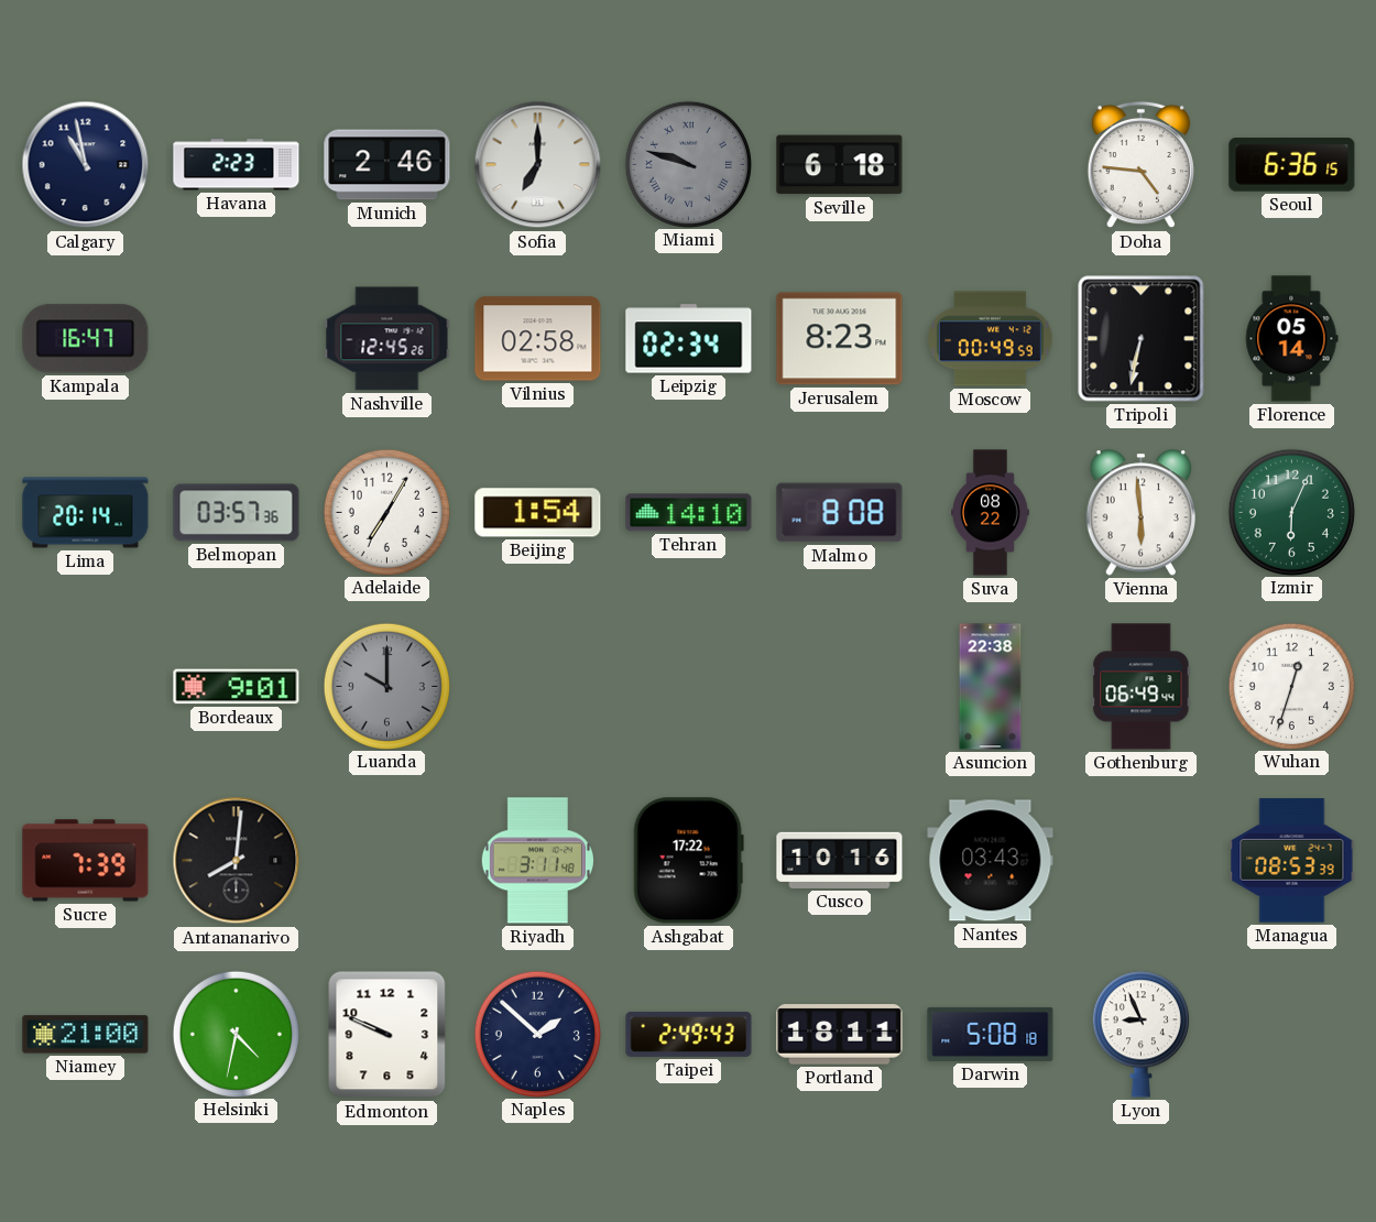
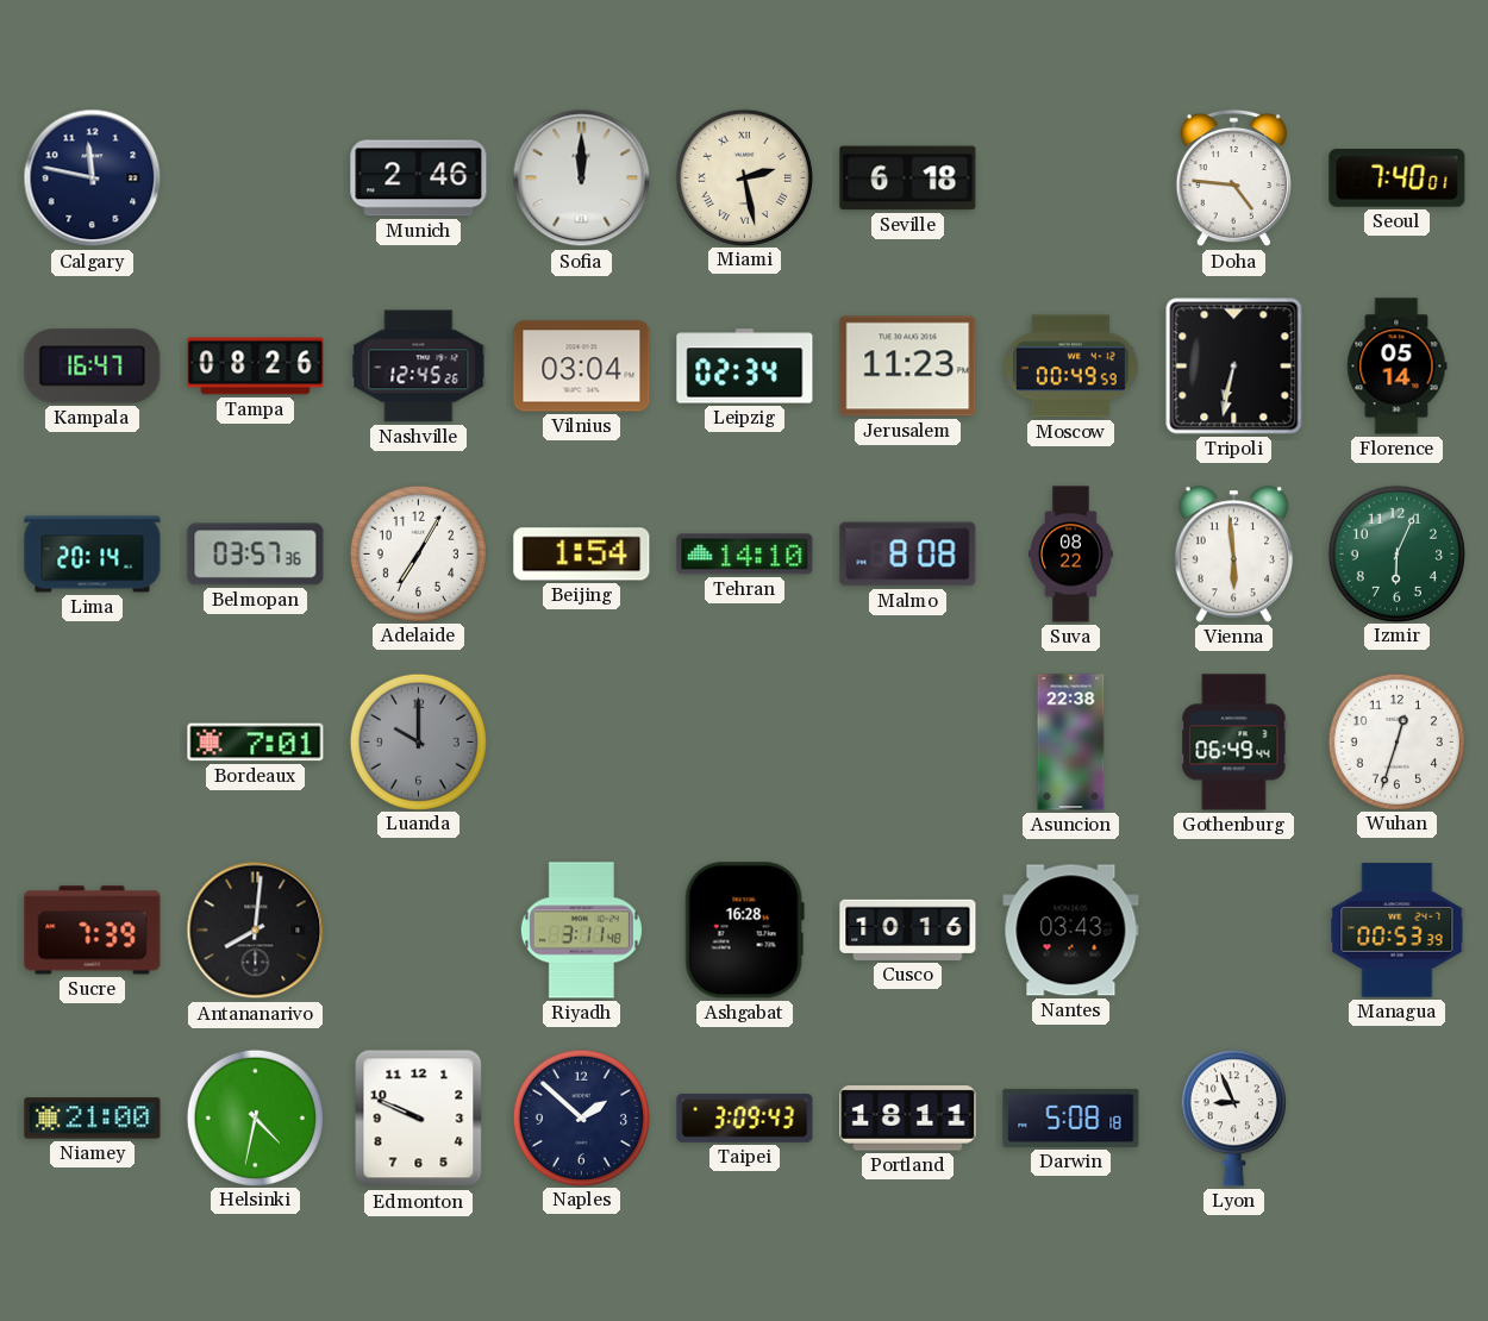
Calgary: 10:58 -> 11:47 (93, 179)
Havana: 2:23 -> none (237, 165)
Sofia: 7:00 -> 12:00 (582, 179)
Miami: 9:48 -> 2:28 (744, 177)
Miami dial: grey -> cream (744, 177)
Seoul: 6:36 -> 7:40 (1398, 179)
Tampa: none -> 08:26 (256, 367)
Vilnius: 02:58 -> 03:04 (582, 367)
Jerusalem: 8:23 -> 11:23 (908, 367)
Bordeaux: 9:01 -> 7:01 (256, 743)
Ashgabat: 17:22 -> 16:28 (744, 931)
Managua: 08:53 -> 00:53 (1398, 931)
Taipei: 2:49 -> 3:09 (745, 1117)
